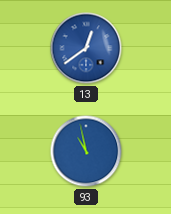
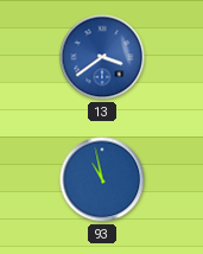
13: 12:39 -> 3:39 (102, 57)
